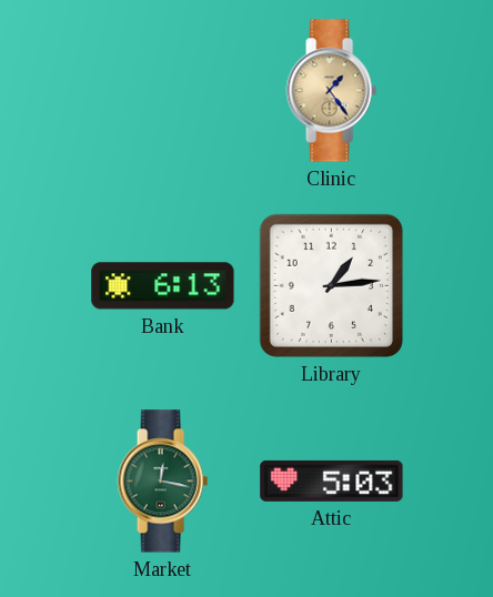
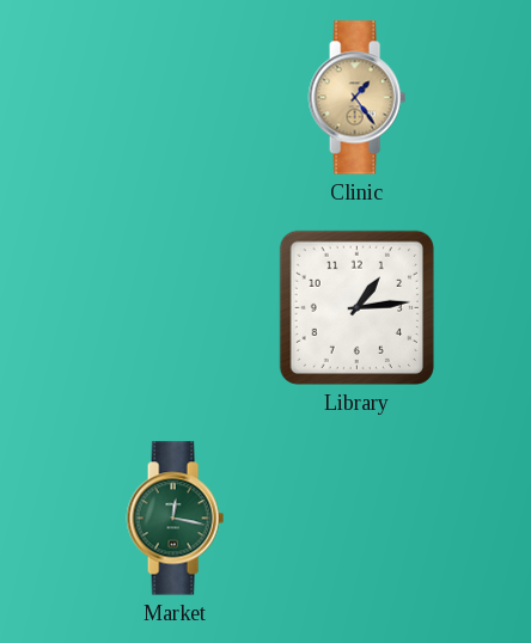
Bank: 6:13 -> none (163, 286)
Attic: 5:03 -> none (332, 480)
